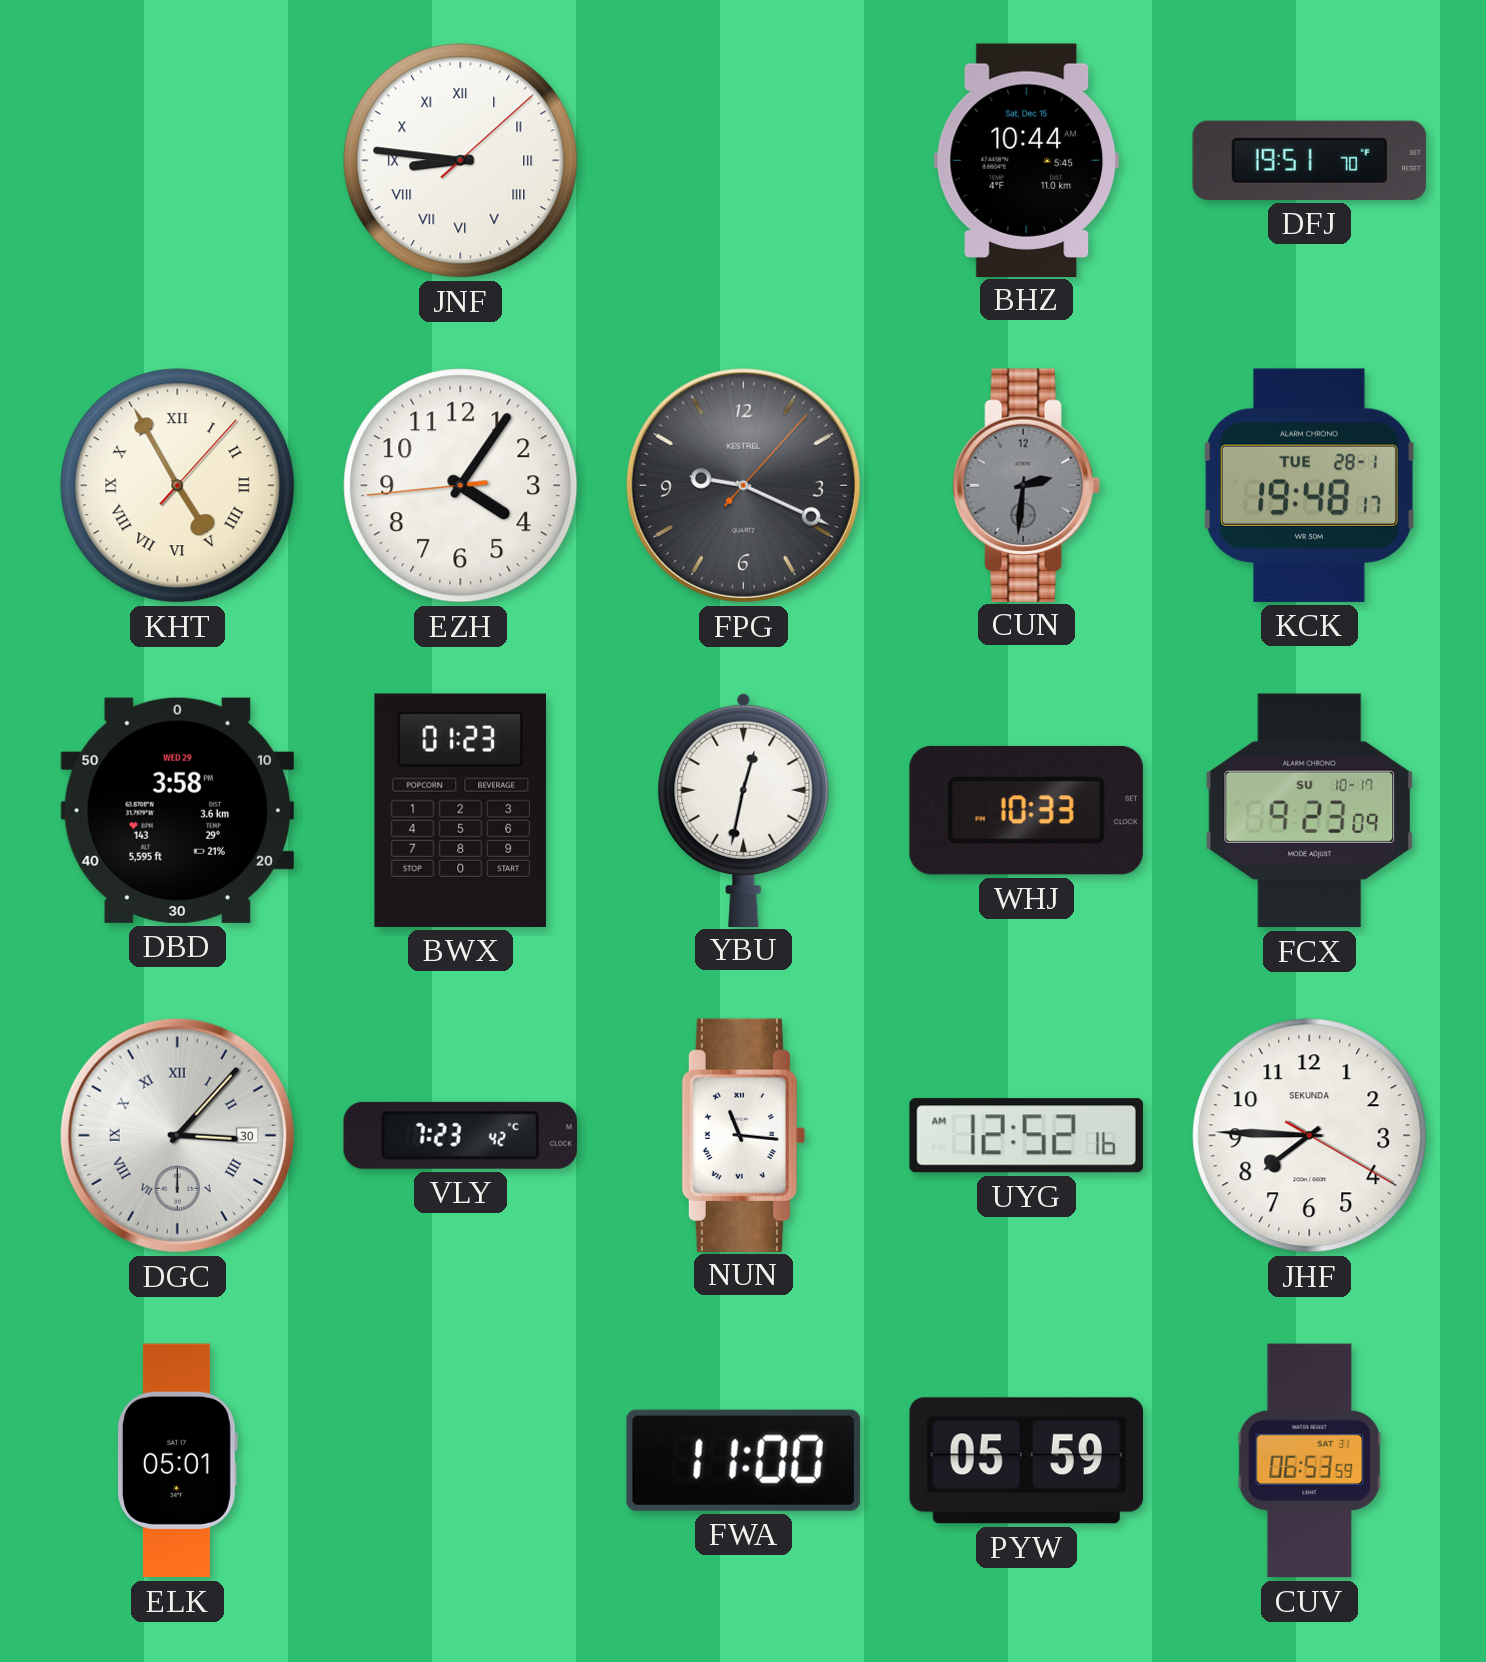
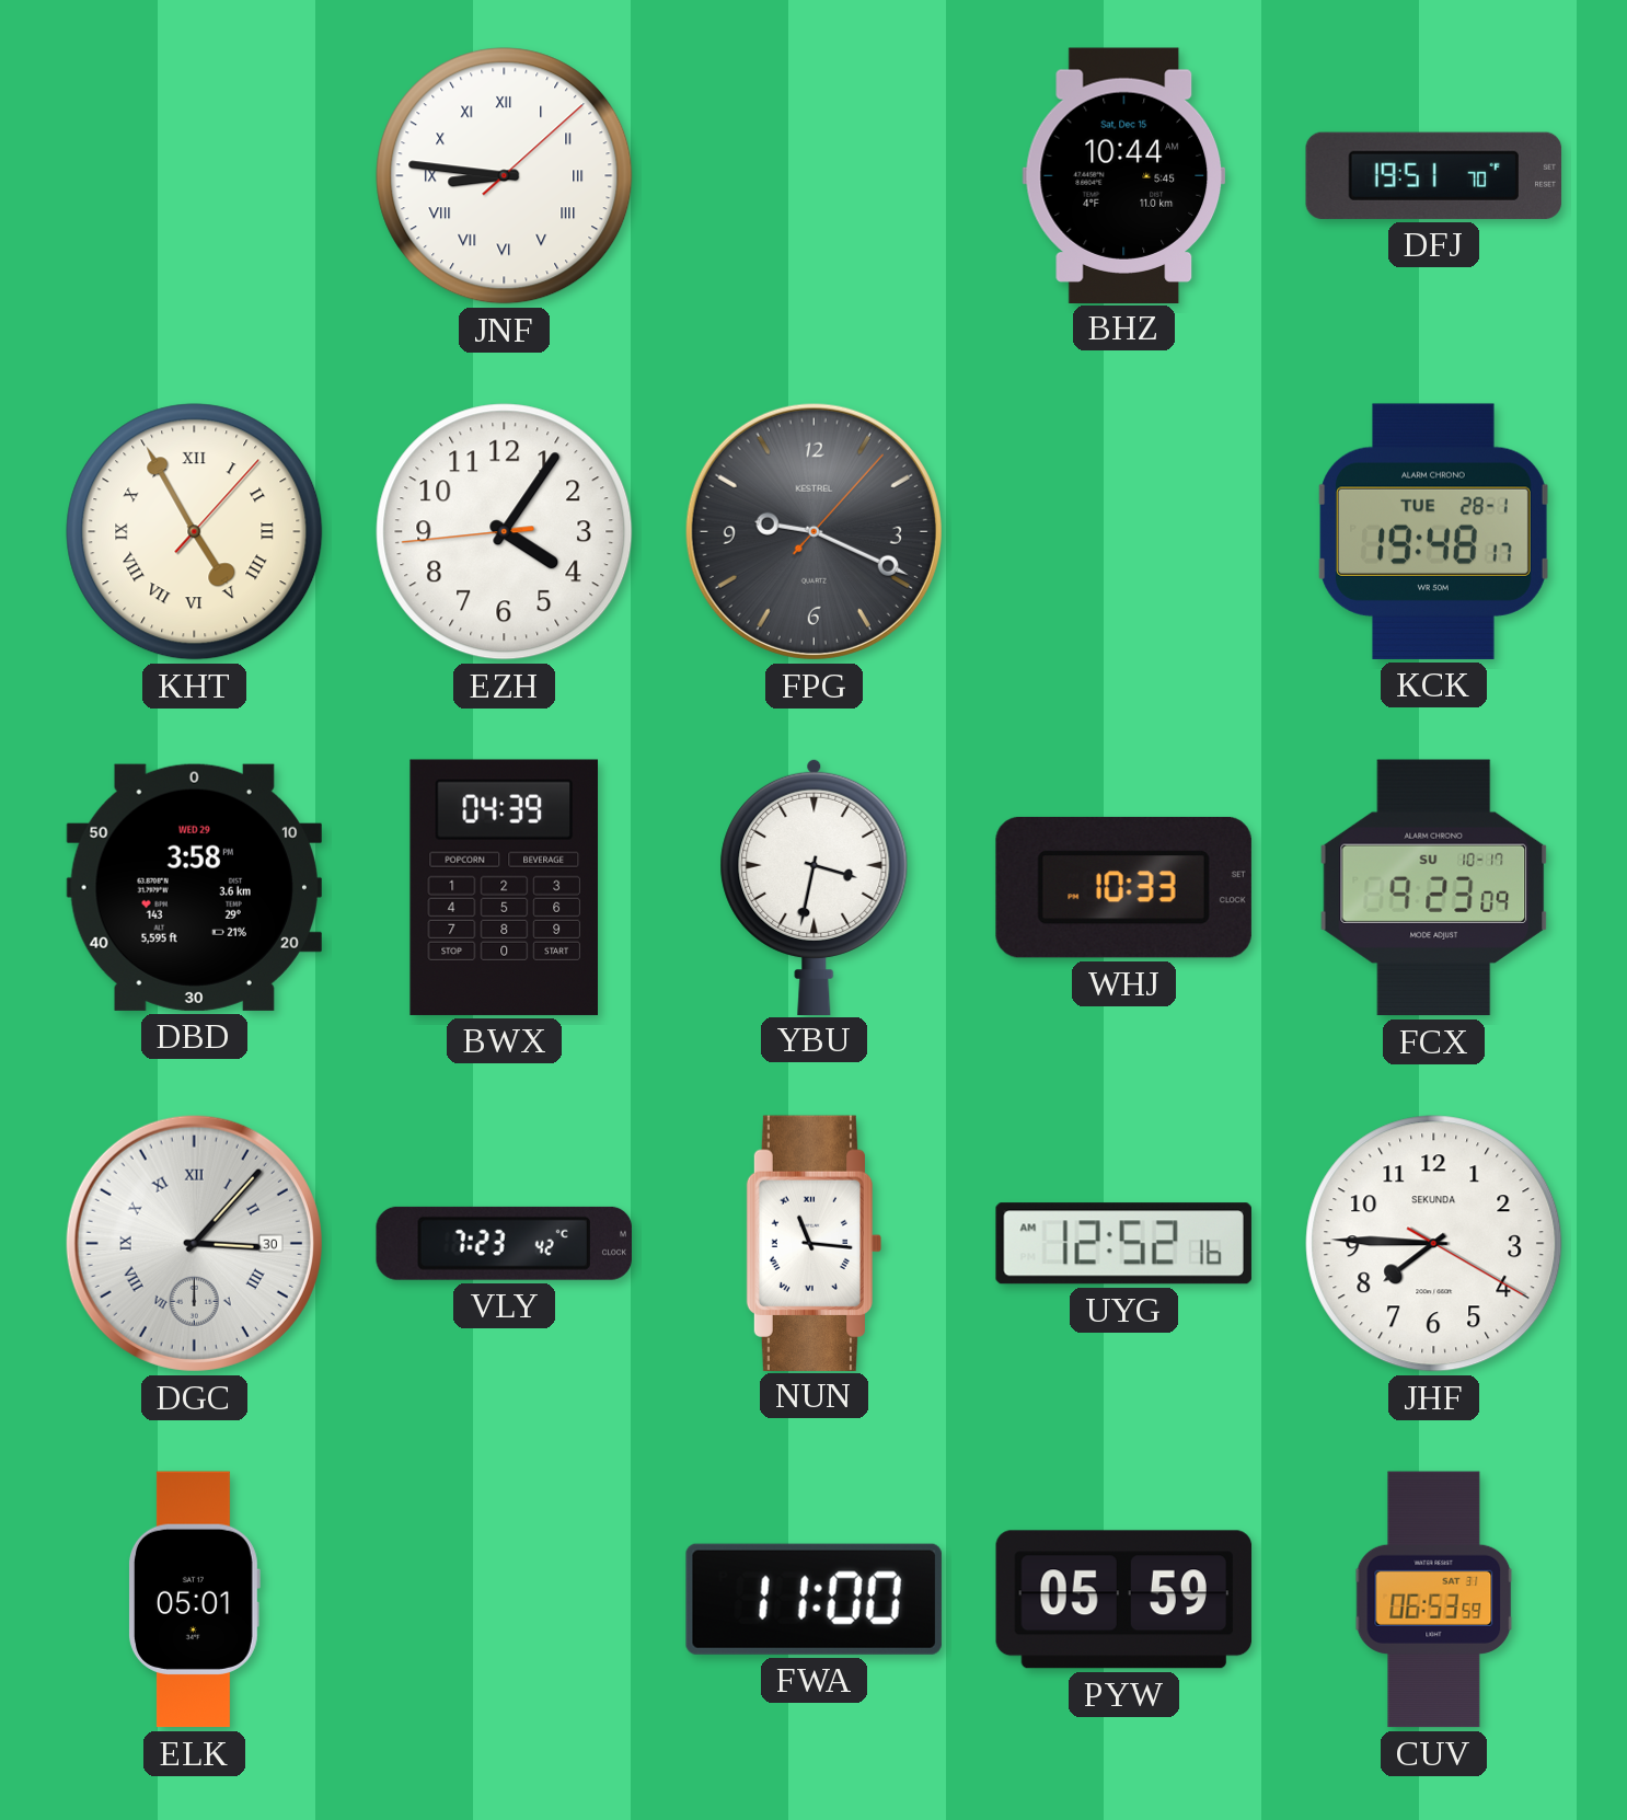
CUN: 2:31 -> none (1026, 485)
BWX: 01:23 -> 04:39 (504, 887)
YBU: 12:32 -> 3:32 (815, 886)
